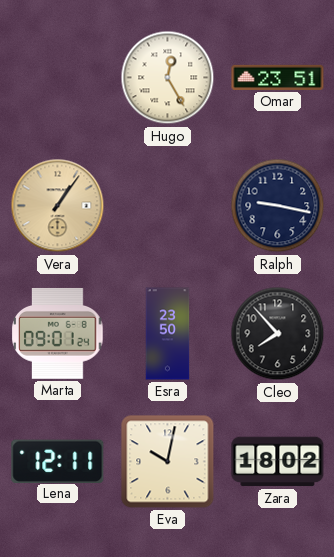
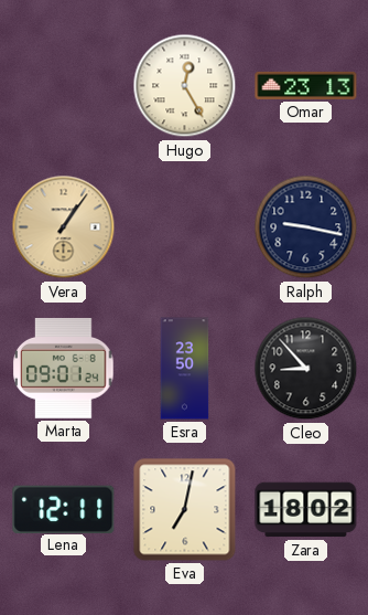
Omar: 23:51 -> 23:13 (306, 85)
Cleo: 7:53 -> 8:53 (306, 369)
Eva: 10:02 -> 7:02 (185, 510)
